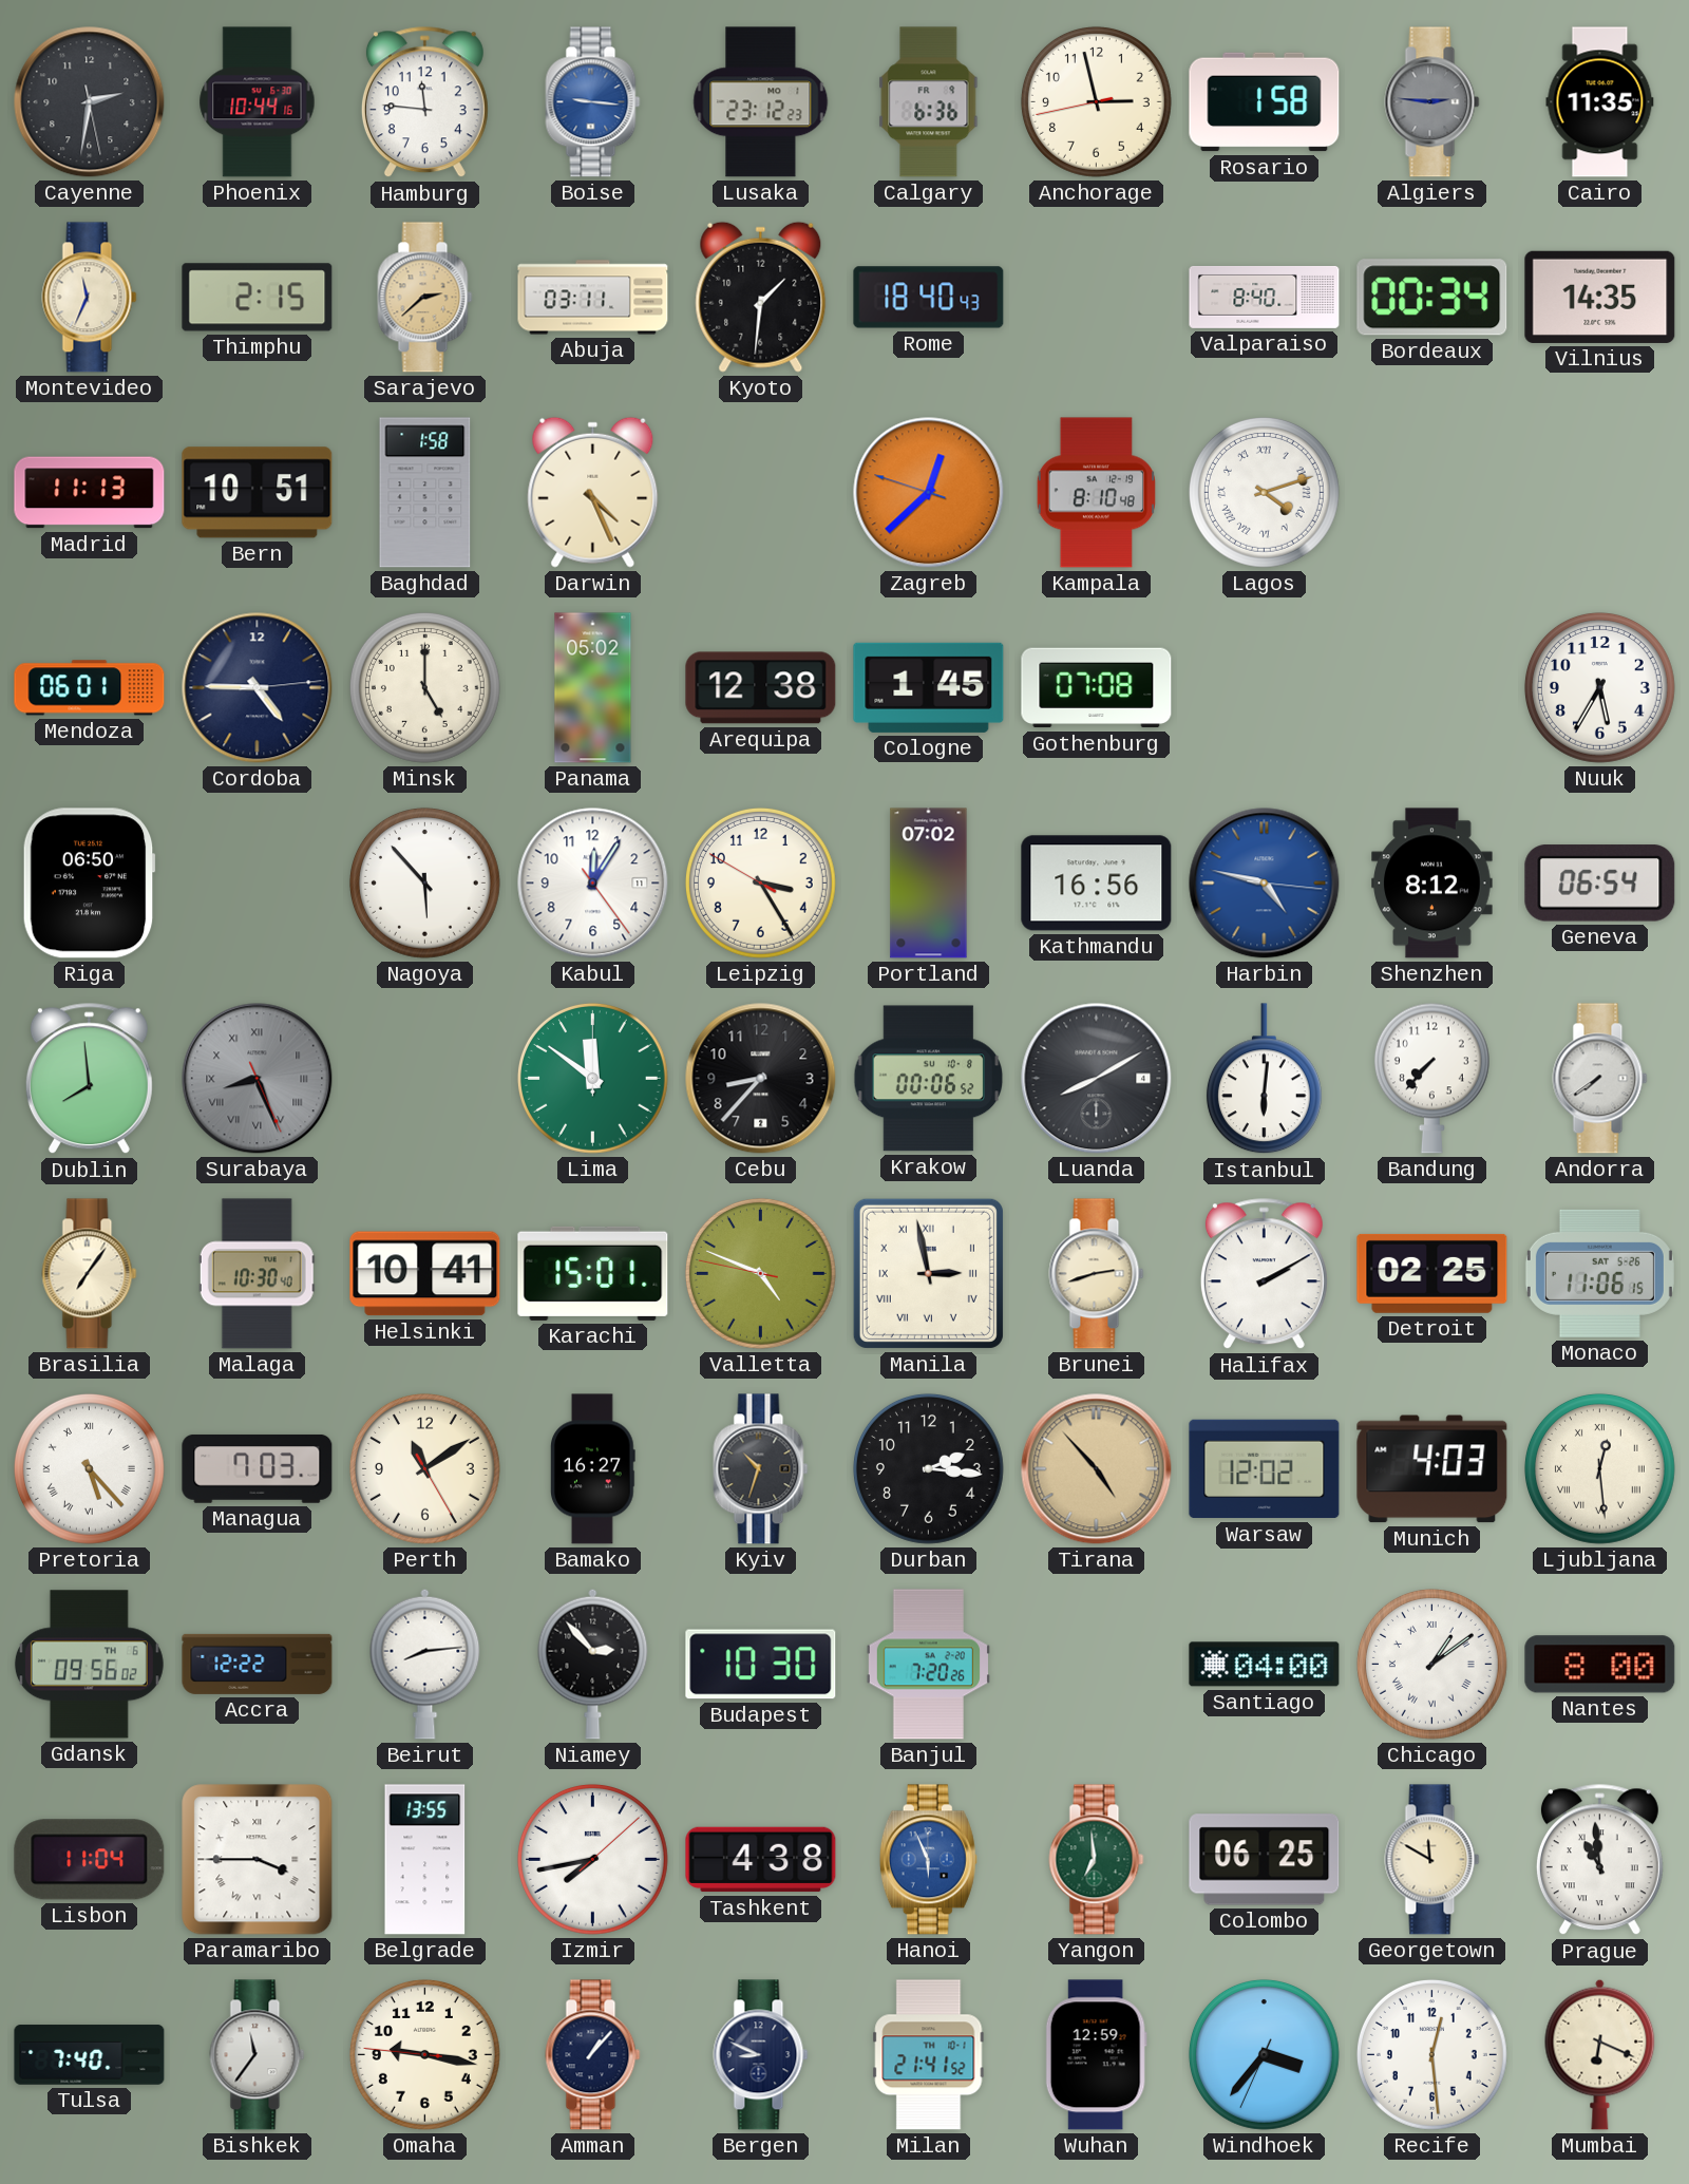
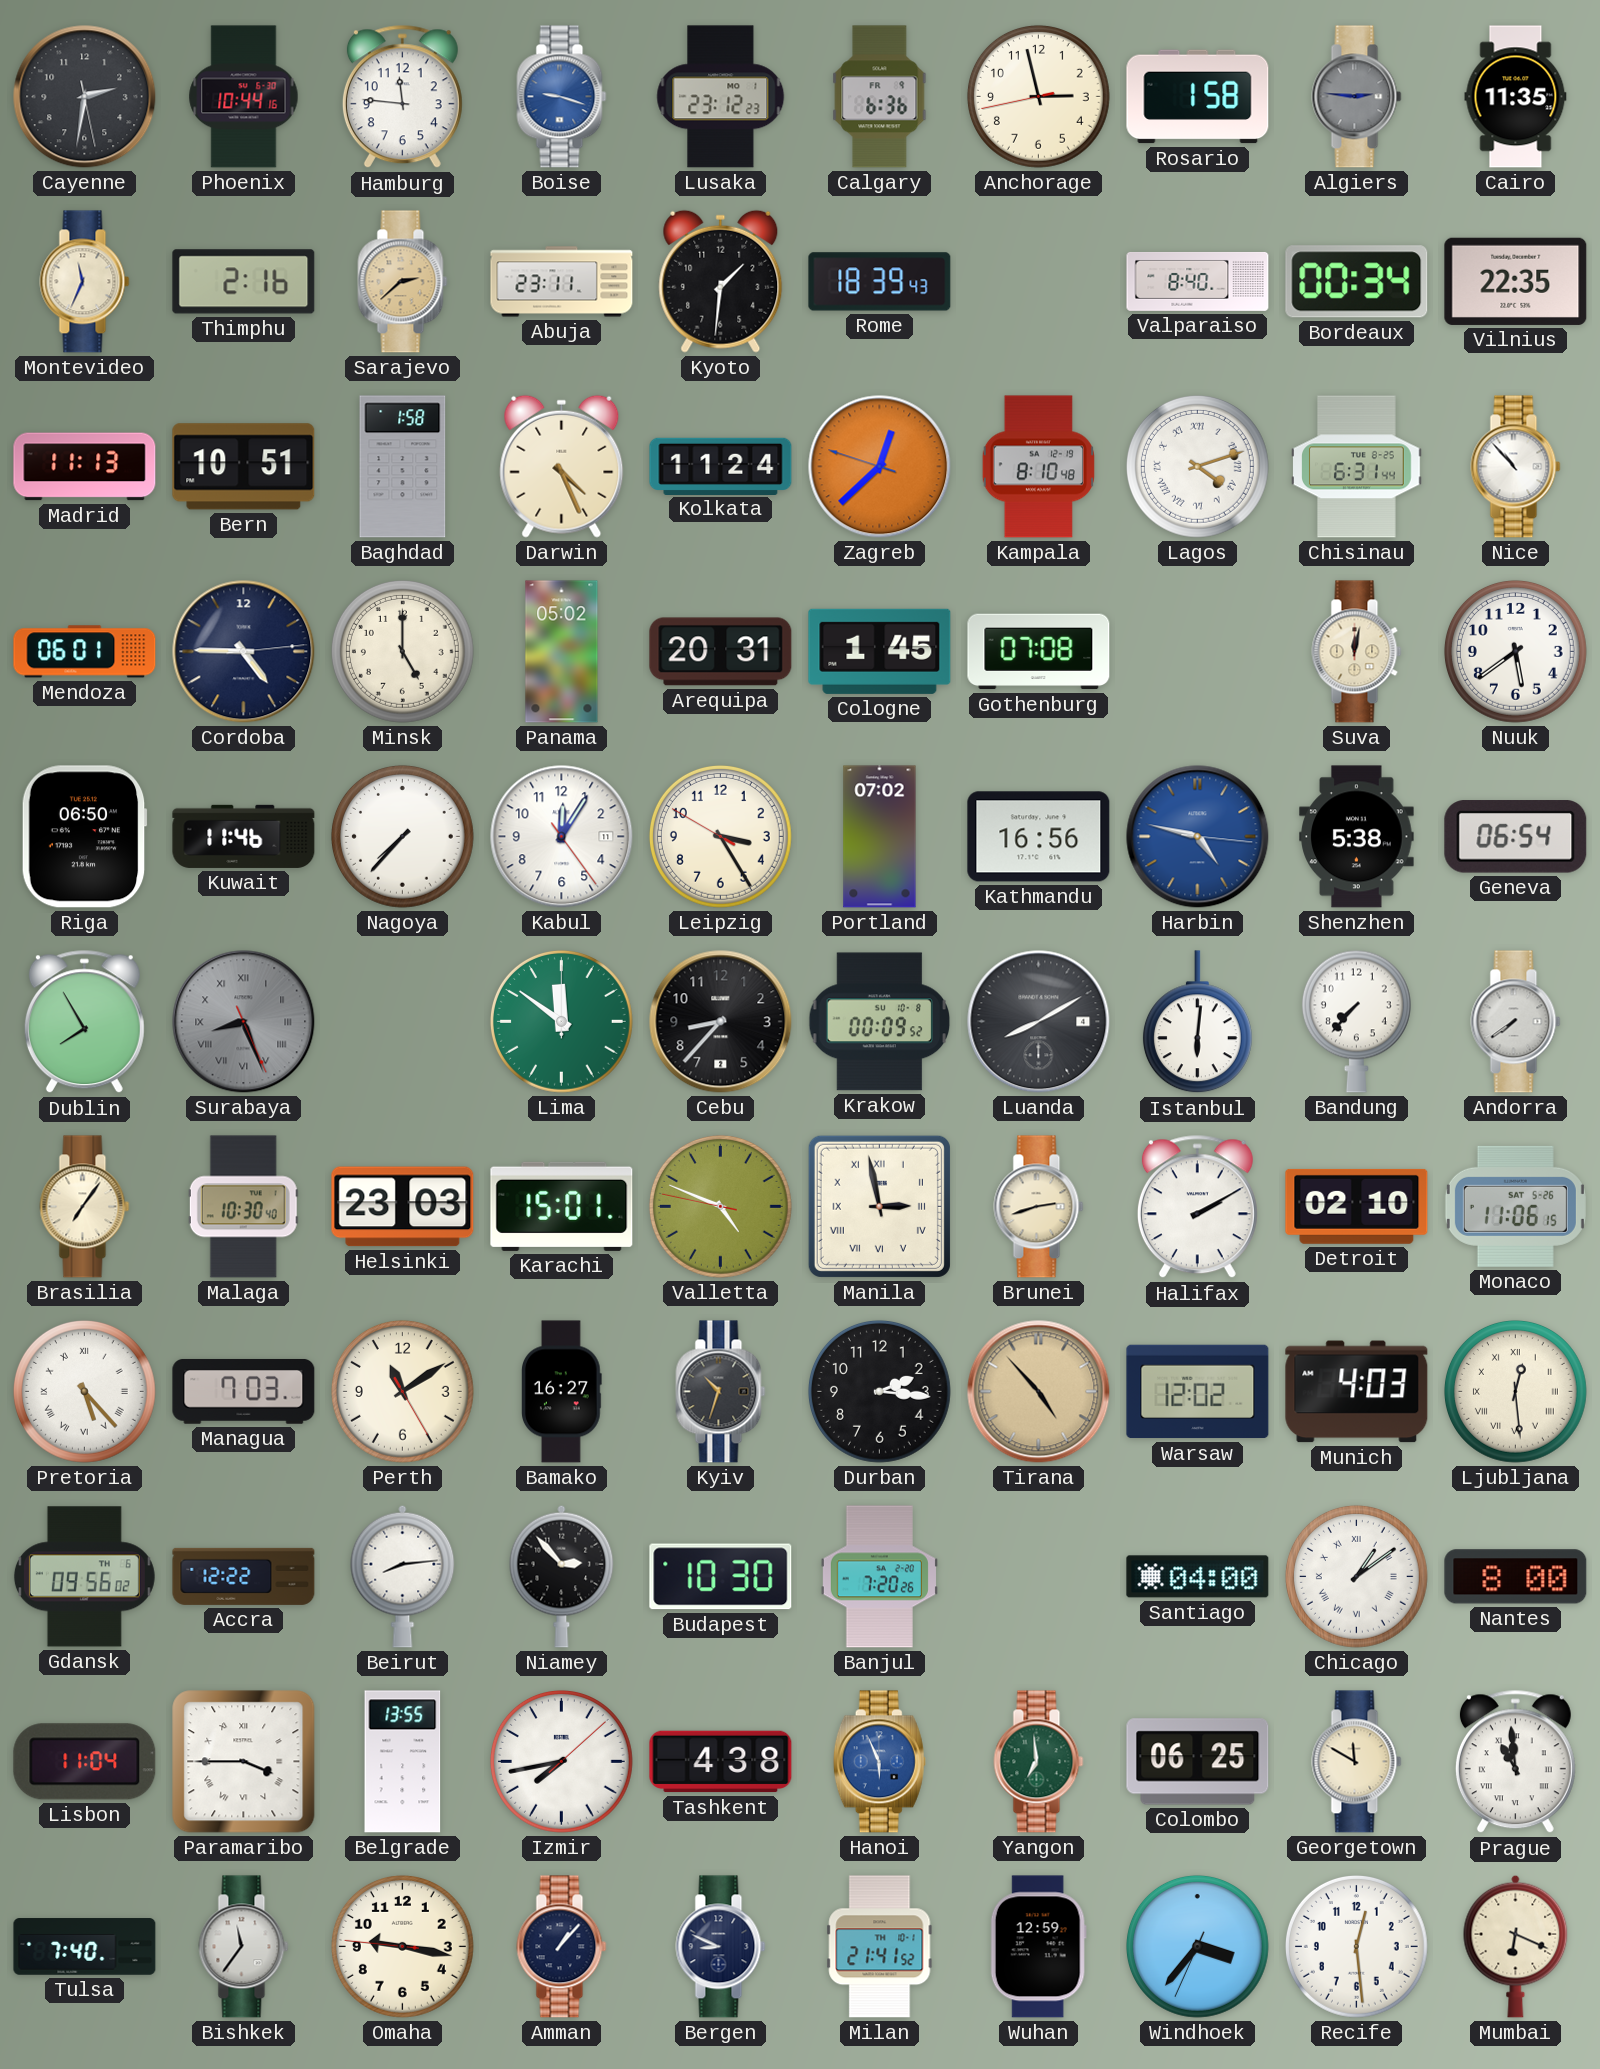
Boise: 9:16 -> 9:18 (562, 97)
Thimphu: 2:15 -> 2:16 (244, 282)
Abuja: 03:11 -> 23:11 (562, 282)
Rome: 18:40 -> 18:39 (880, 282)
Vilnius: 14:35 -> 22:35 (1516, 281)
Kolkata: none -> 11:24 (721, 466)
Chisinau: none -> 6:31 (1357, 467)
Nice: none -> 10:53 (1516, 467)
Arequipa: 12:38 -> 20:31 (721, 652)
Suva: none -> 12:02 (1357, 652)
Nuuk: 5:35 -> 5:39 (1515, 651)
Kuwait: none -> 11:46 (244, 836)
Nagoya: 5:53 -> 7:37 (402, 836)
Shenzhen: 8:12 -> 5:38 (1357, 837)
Dublin: 7:59 -> 7:55 (84, 1022)
Krakow: 00:06 -> 00:09 (880, 1022)
Helsinki: 10:41 -> 23:03 (403, 1207)
Detroit: 02:25 -> 02:10 (1357, 1206)
